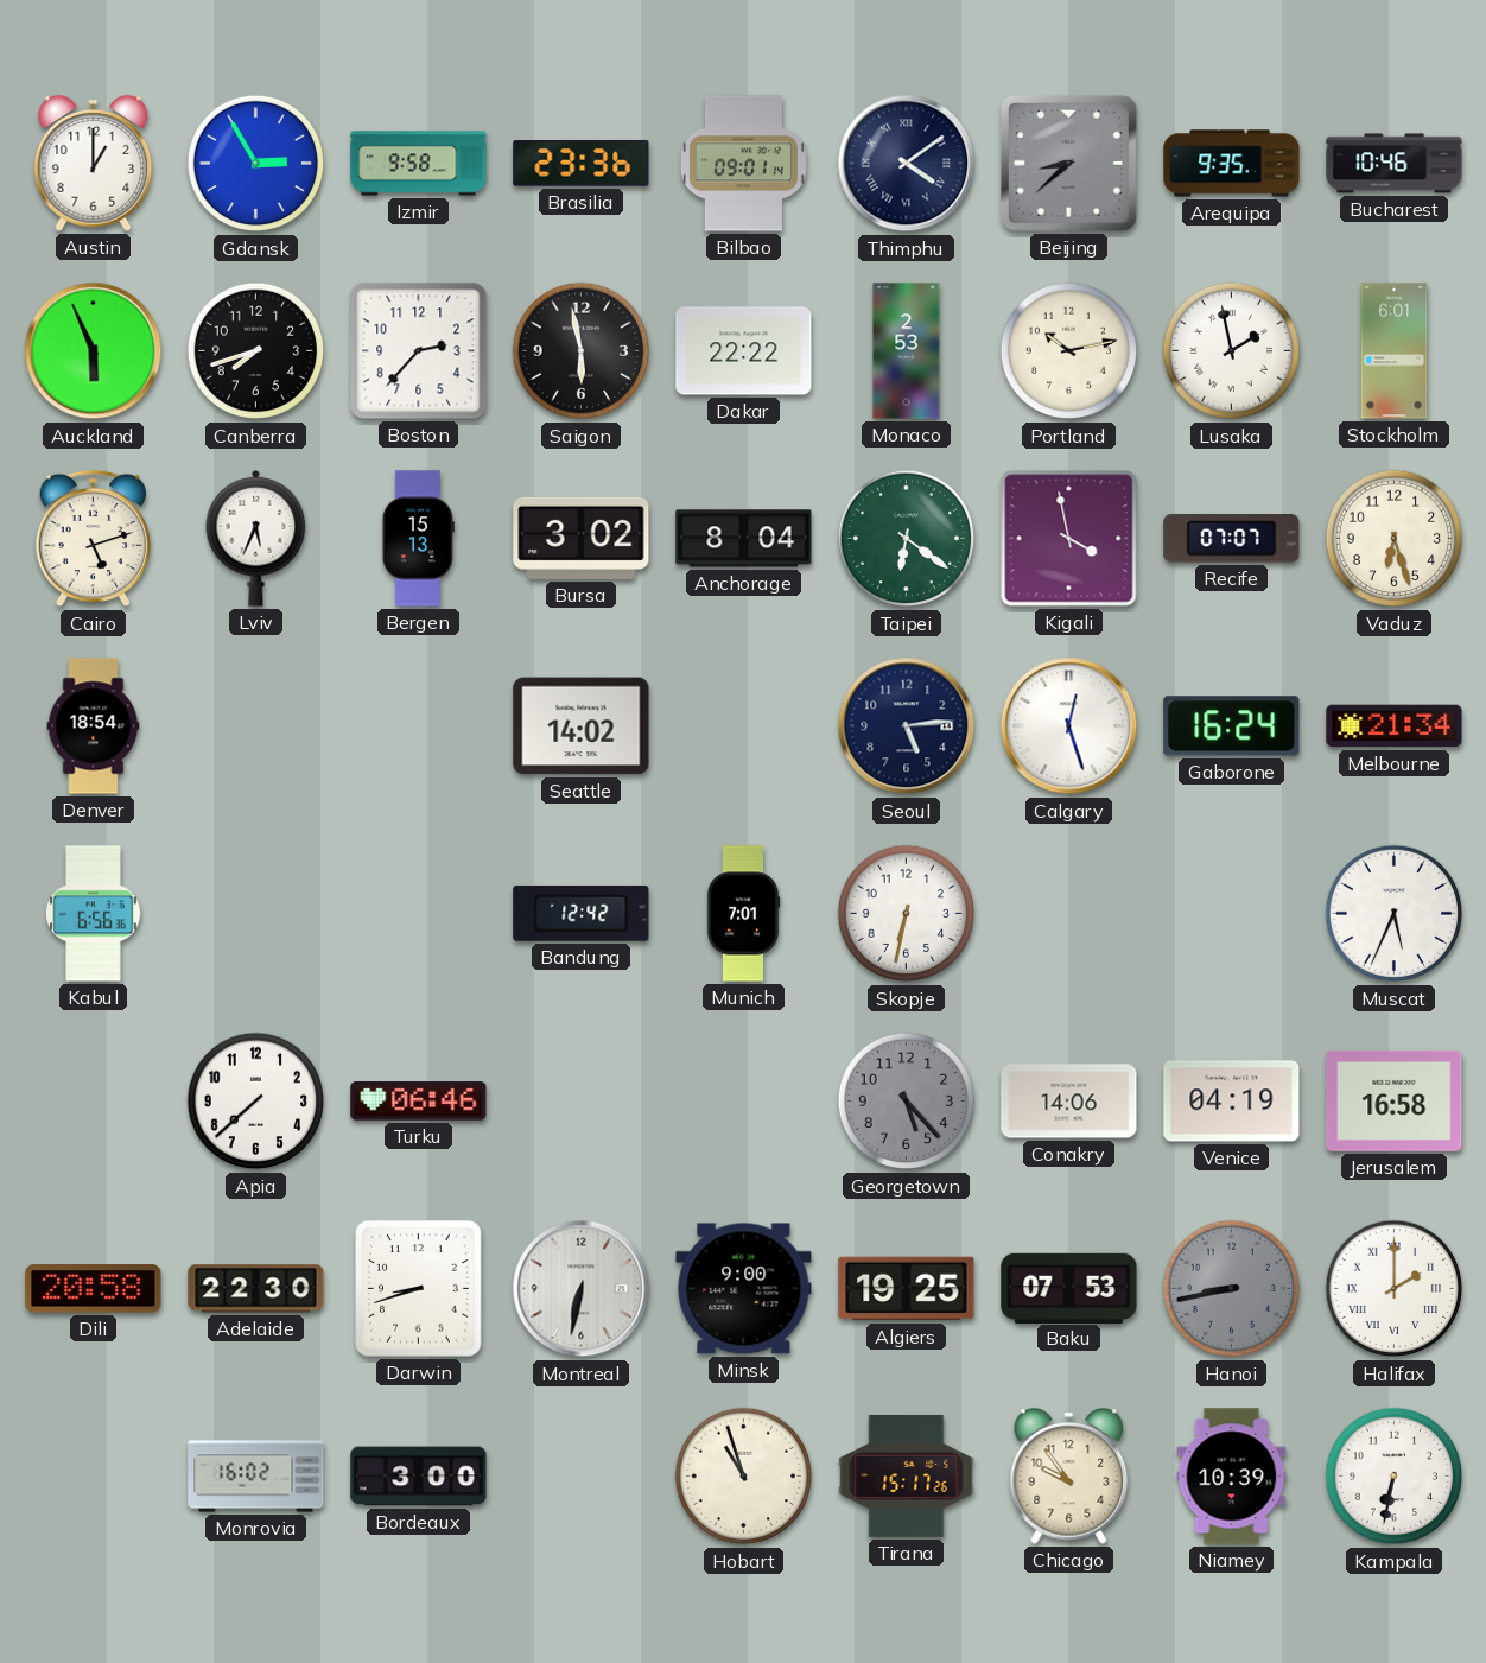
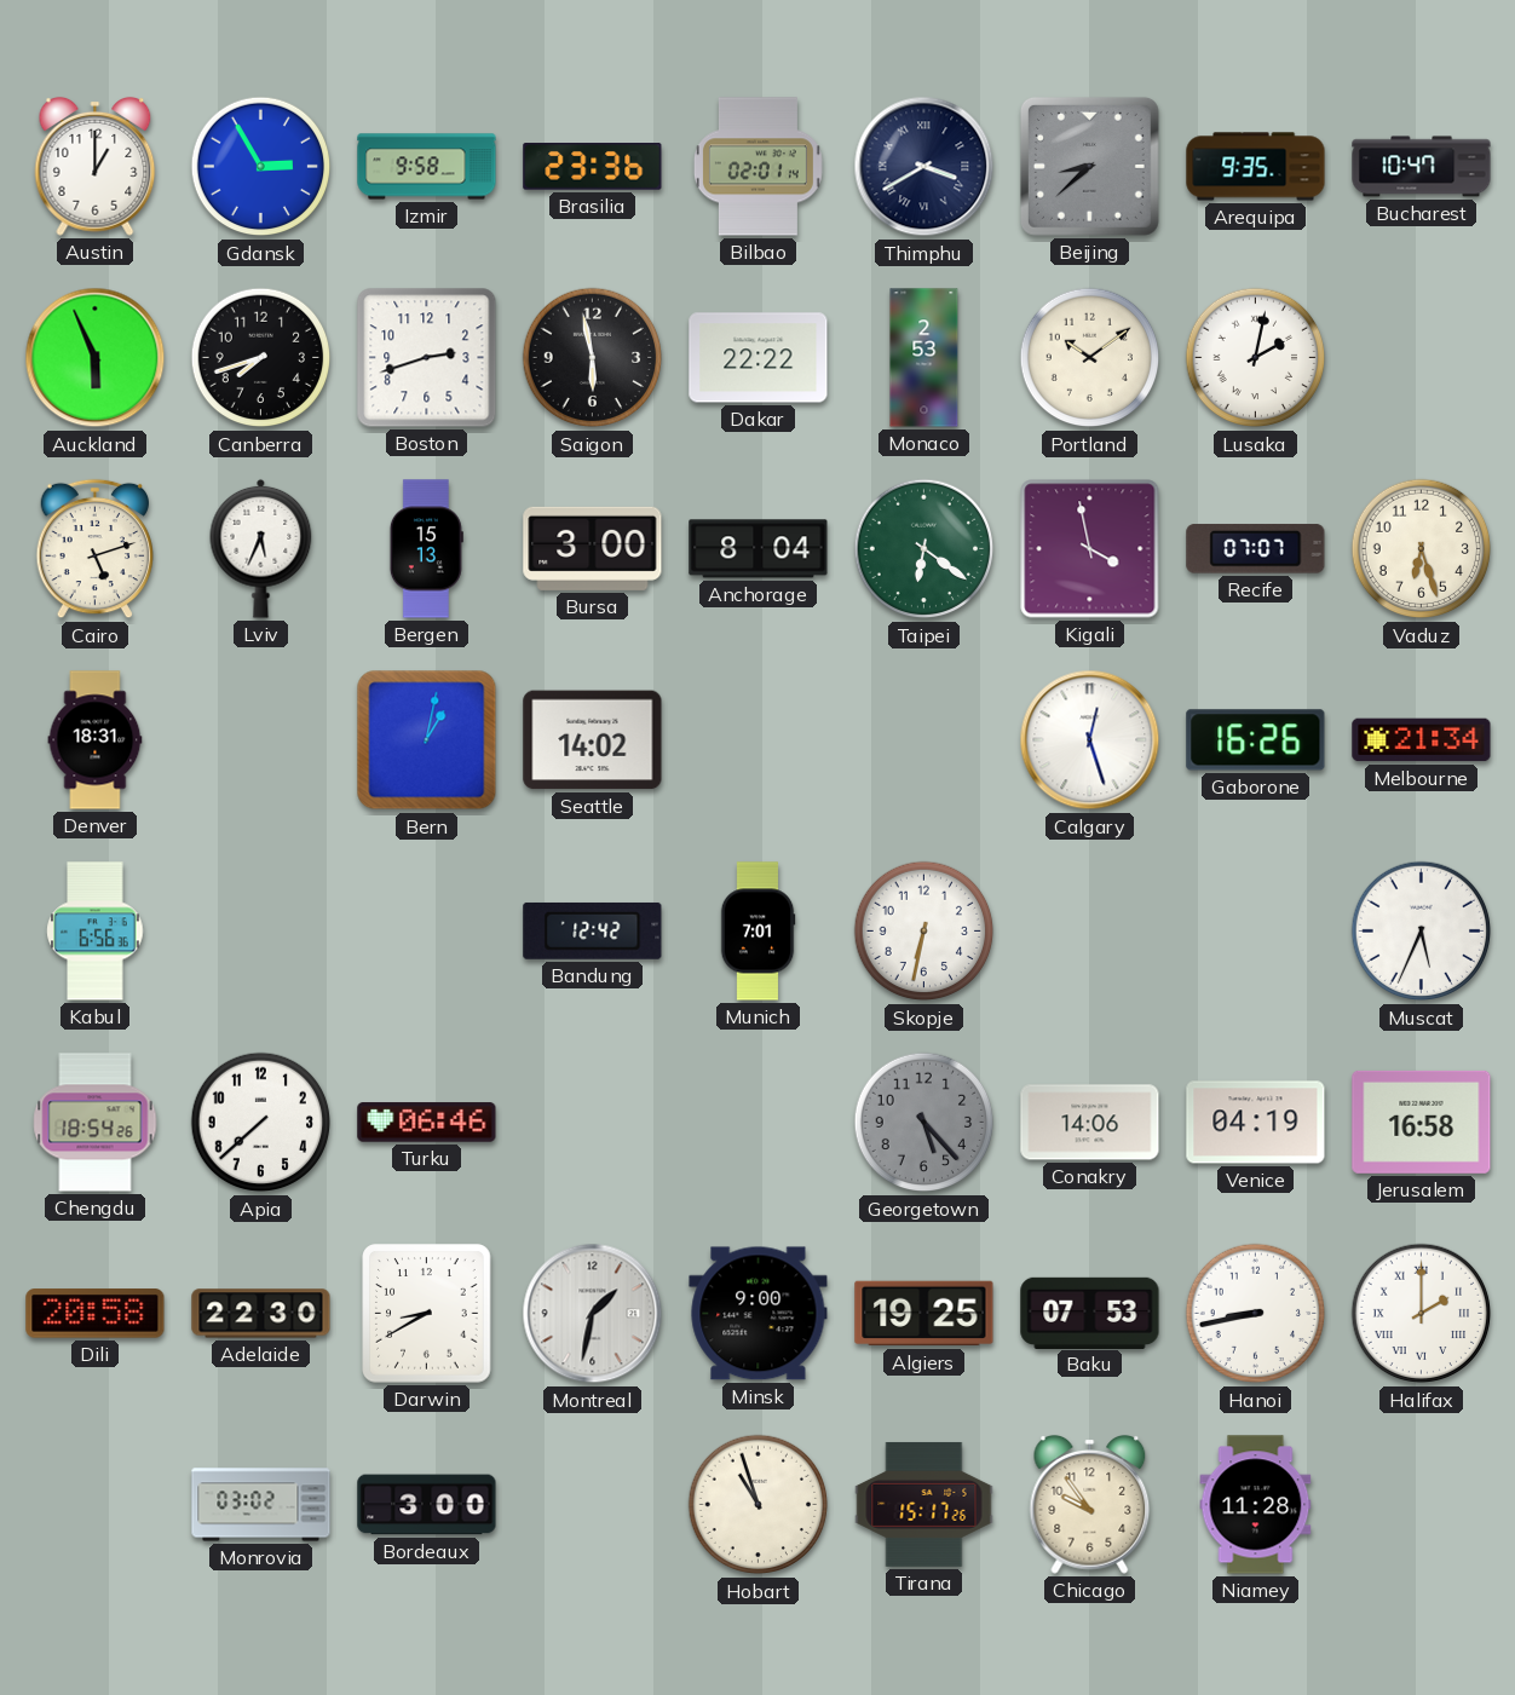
Bilbao: 09:01 -> 02:01 (757, 167)
Thimphu: 4:09 -> 3:40 (924, 167)
Bucharest: 10:46 -> 10:47 (1422, 167)
Boston: 2:37 -> 2:42 (427, 358)
Portland: 10:13 -> 10:09 (1090, 358)
Lusaka: 1:58 -> 2:02 (1256, 358)
Stockholm: 6:01 -> none (1395, 351)
Bursa: 3:02 -> 3:00 (593, 548)
Denver: 18:54 -> 18:31 (96, 740)
Bern: none -> 1:02 (427, 740)
Seoul: 5:14 -> none (907, 726)
Gaborone: 16:24 -> 16:26 (1256, 740)
Chengdu: none -> 18:54 (96, 1123)
Darwin: 8:42 -> 8:40 (427, 1314)
Montreal: 6:32 -> 1:32 (593, 1314)
Hanoi dial: grey -> white (1256, 1314)
Monrovia: 16:02 -> 03:02 (261, 1505)
Niamey: 10:39 -> 11:28 (1256, 1505)
Kampala: 6:32 -> none (1395, 1477)
